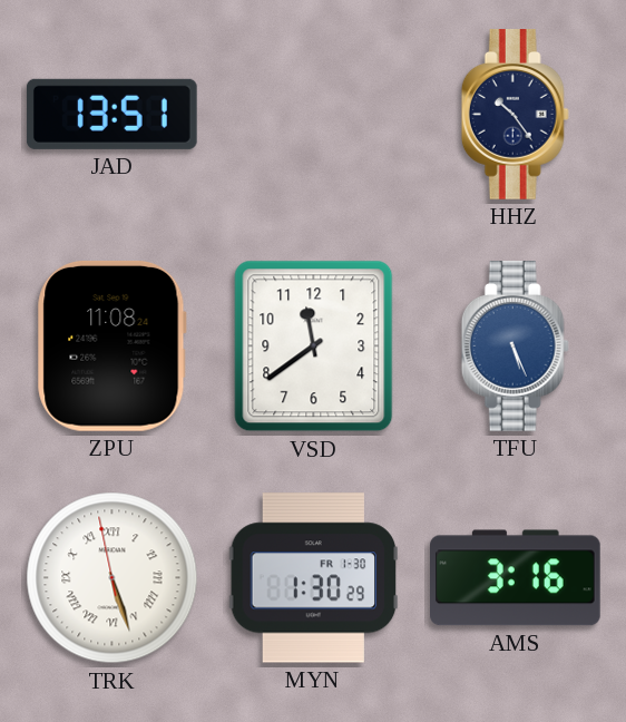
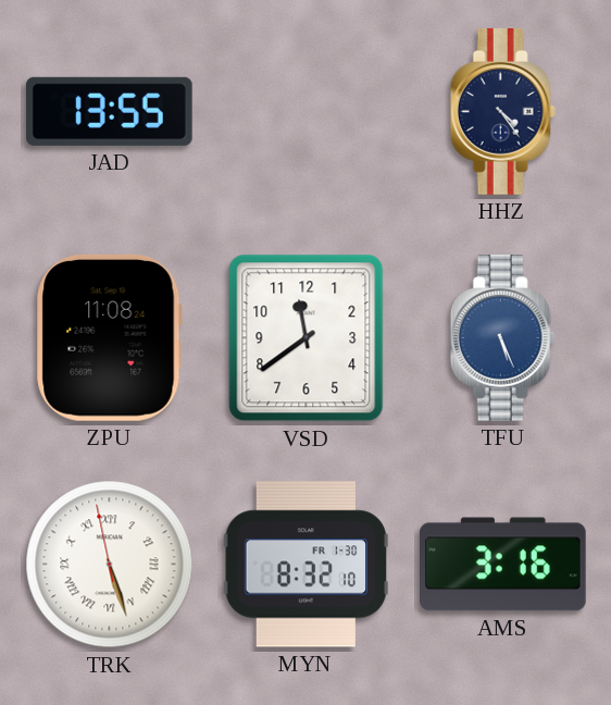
JAD: 13:51 -> 13:55 (109, 111)
HHZ: 10:24 -> 4:24 (502, 112)
MYN: 1:30 -> 8:32 (307, 565)
